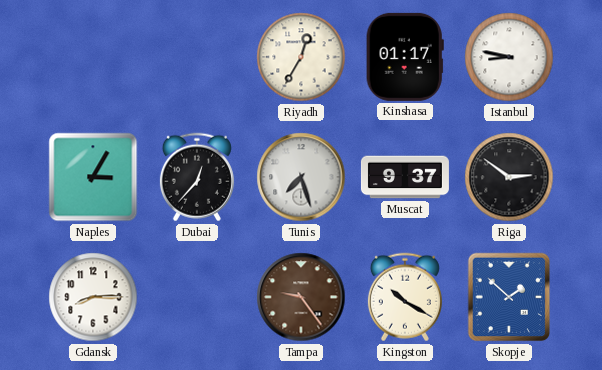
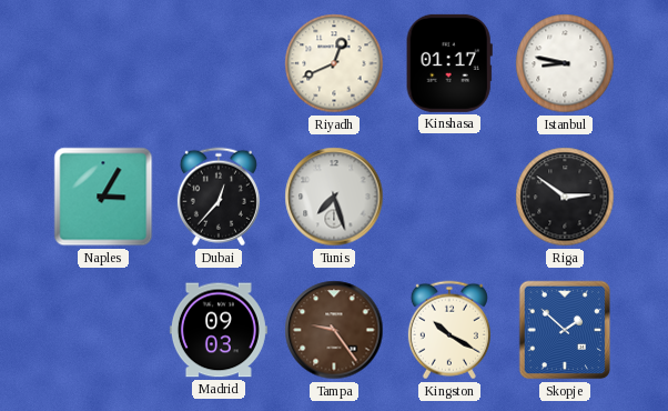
Riyadh: 12:35 -> 12:41 (334, 63)
Muscat: 9:37 -> none (405, 177)
Gdansk: 8:15 -> none (93, 297)
Madrid: none -> 09:03 (219, 330)
